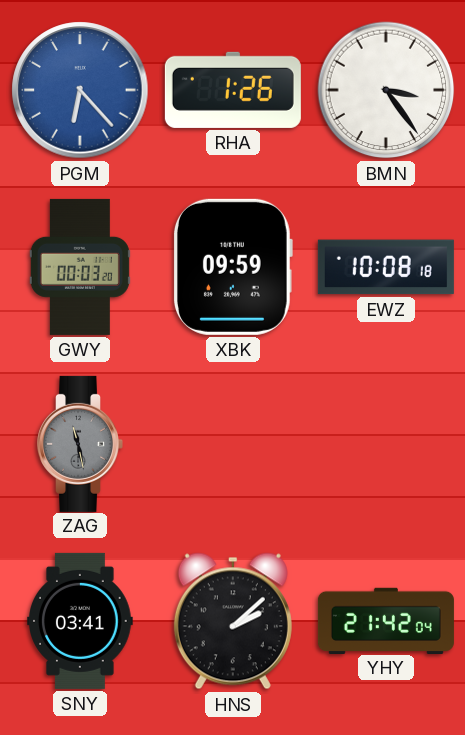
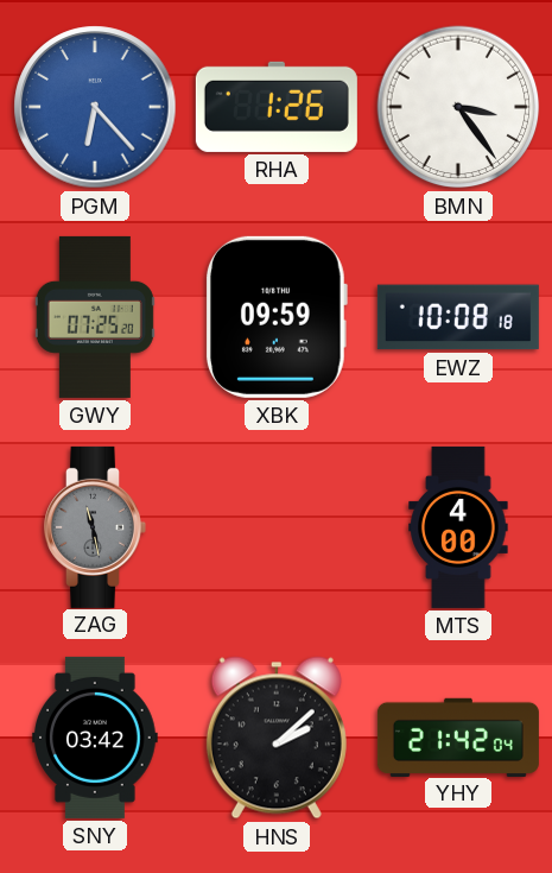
GWY: 00:03 -> 07:25 (95, 317)
MTS: none -> 4:00 (458, 527)
SNY: 03:41 -> 03:42 (95, 738)
